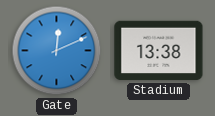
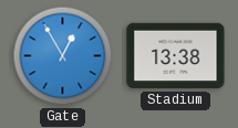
Gate: 12:11 -> 12:55 (63, 56)
